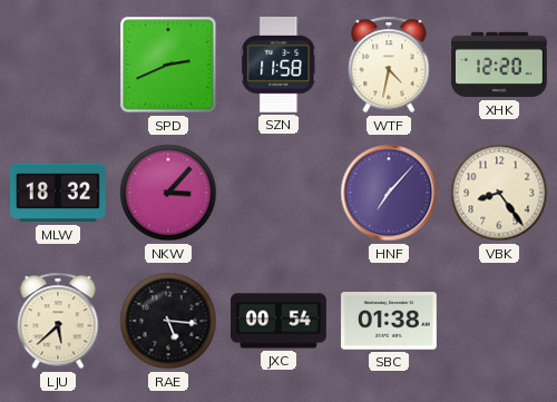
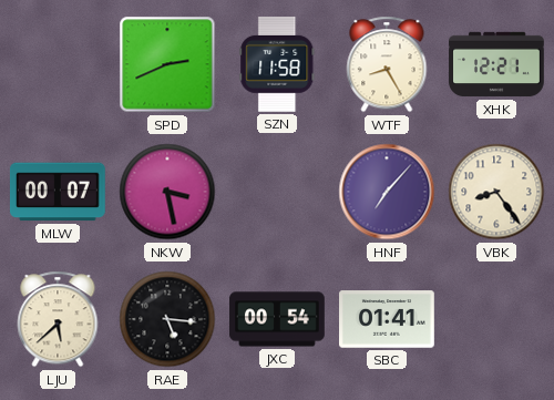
WTF: 4:32 -> 8:25 (387, 64)
XHK: 12:20 -> 12:21 (496, 64)
MLW: 18:32 -> 00:07 (58, 192)
NKW: 3:07 -> 3:28 (167, 192)
SBC: 01:38 -> 01:41 (388, 319)
